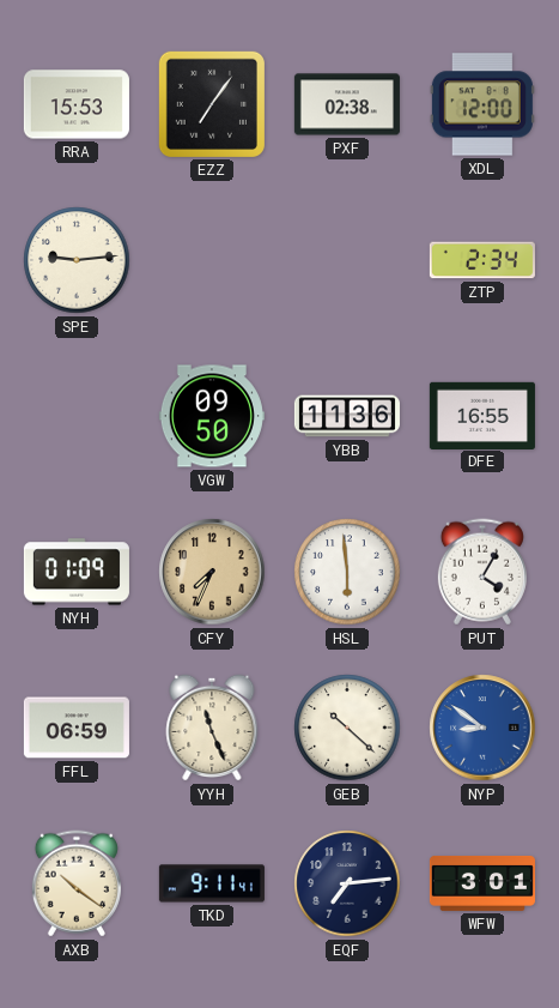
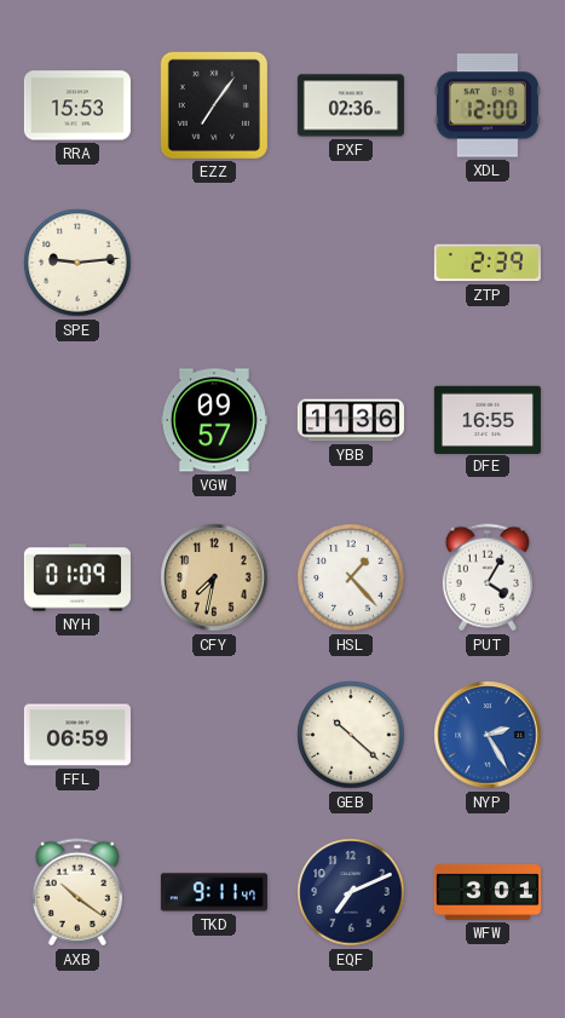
PXF: 02:38 -> 02:36 (351, 105)
ZTP: 2:34 -> 2:39 (488, 263)
VGW: 09:50 -> 09:57 (214, 420)
CFY: 7:34 -> 7:32 (214, 577)
HSL: 5:59 -> 1:23 (351, 577)
YYH: 11:26 -> none (212, 728)
NYP: 8:51 -> 2:25 (488, 735)
TKD: 9:11:41 -> 9:11:47 (214, 892)
EQF: 7:14 -> 7:11 (351, 892)
